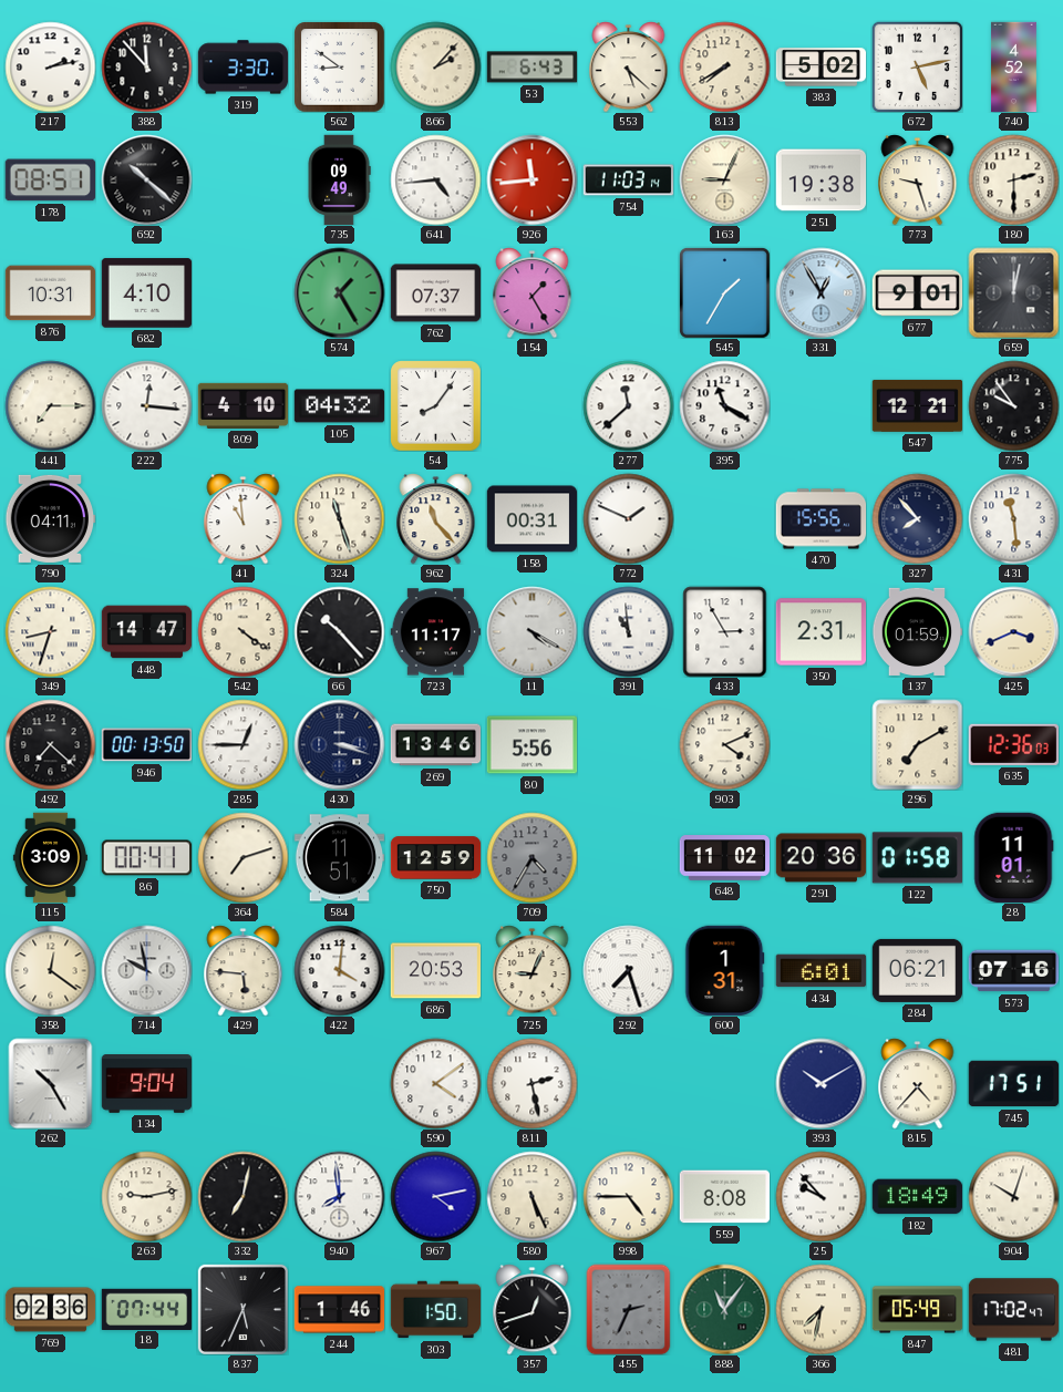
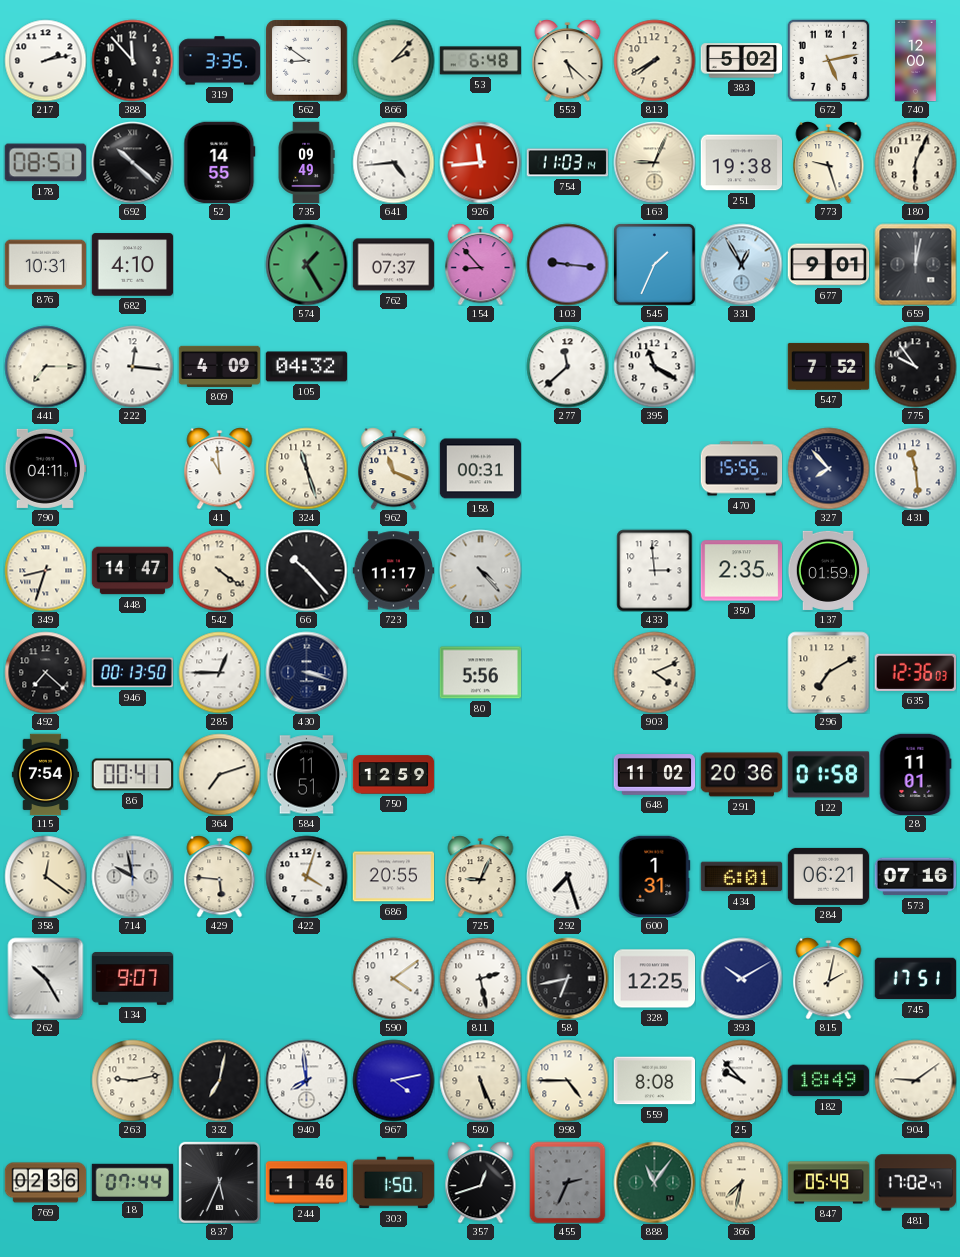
319: 3:30 -> 3:35 (219, 61)
53: 6:43 -> 6:48 (480, 61)
740: 4:52 -> 12:00 (916, 60)
52: none -> 14:55 (220, 162)
180: 2:30 -> 6:04 (915, 162)
154: 1:25 -> 8:53 (481, 264)
103: none -> 9:16 (567, 264)
545: 1:35 -> 1:34 (654, 264)
809: 4:10 -> 4:09 (219, 366)
54: 8:06 -> none (435, 405)
547: 12:21 -> 7:52 (828, 366)
962: 11:23 -> 11:19 (394, 468)
772: 1:49 -> none (628, 518)
11: 4:20 -> 4:23 (480, 570)
391: 10:59 -> none (628, 631)
433: 2:55 -> 2:59 (655, 570)
350: 2:31 -> 2:35 (741, 571)
425: 3:41 -> none (1013, 631)
269: 13:46 -> none (435, 745)
115: 3:09 -> 7:54 (45, 774)
709: 4:35 -> none (531, 857)
422: 4:01 -> 4:03 (306, 876)
686: 20:53 -> 20:55 (393, 877)
134: 9:04 -> 9:07 (132, 979)
58: none -> 6:43 (567, 978)
328: none -> 12:25 (654, 979)
815: 4:37 -> 2:02 (829, 978)
904: 10:03 -> 9:09 (915, 1080)
